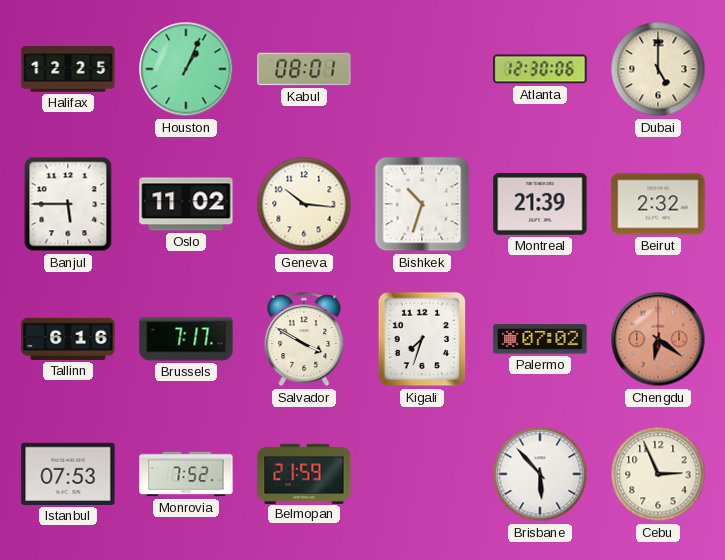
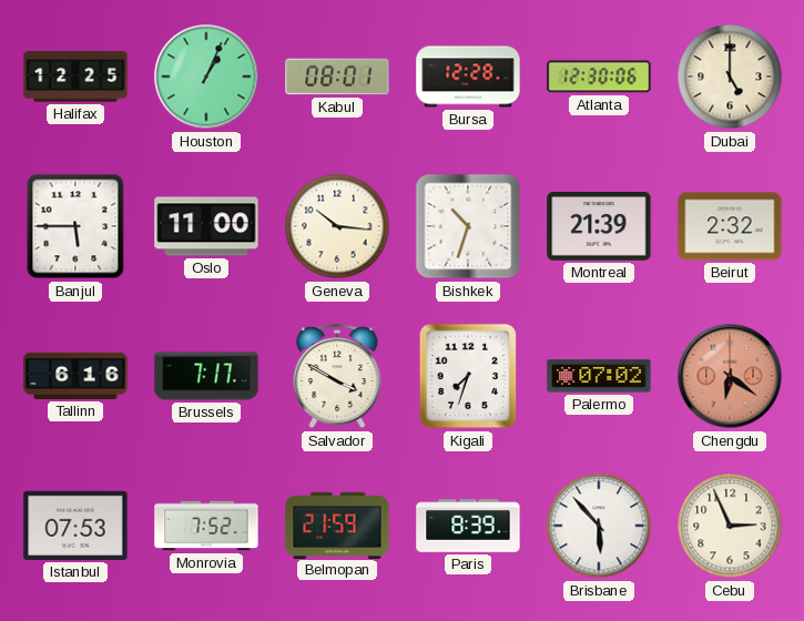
Bursa: none -> 12:28 (468, 77)
Oslo: 11:02 -> 11:00 (206, 226)
Paris: none -> 8:39 (468, 526)
